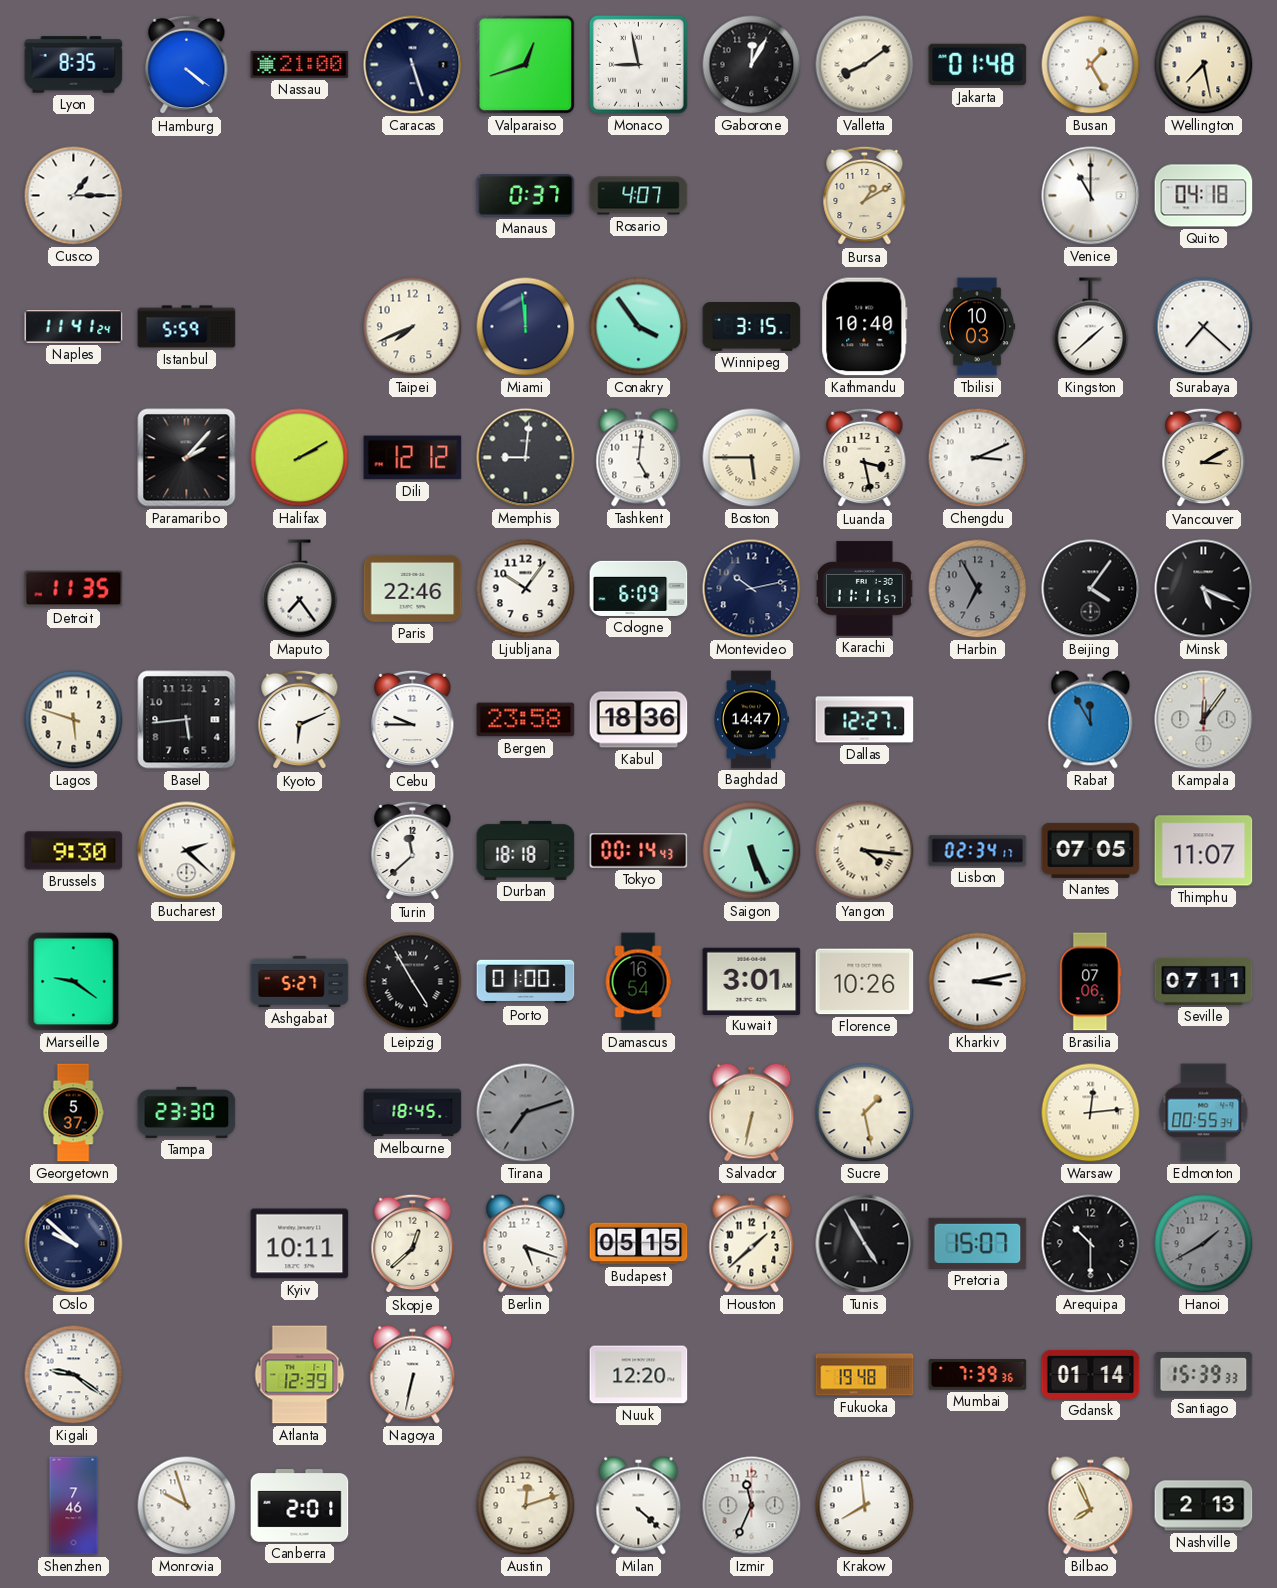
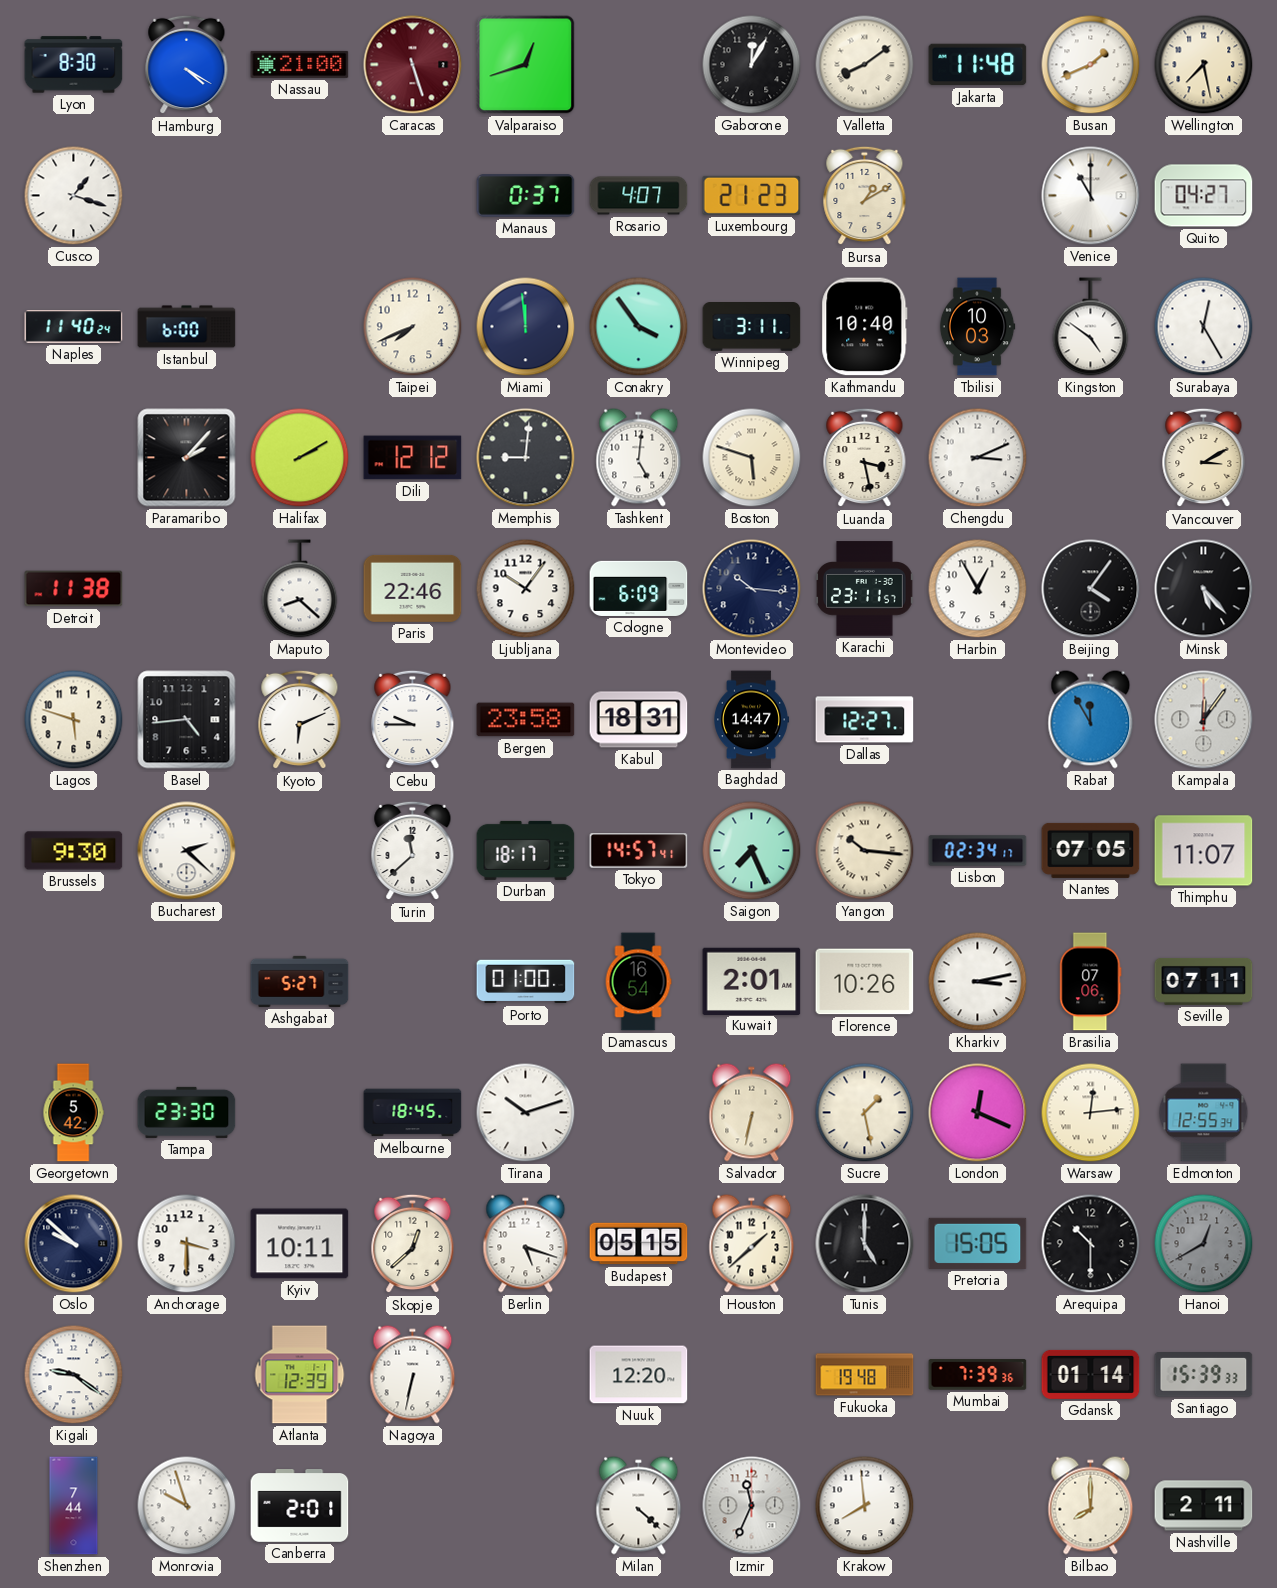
Lyon: 8:35 -> 8:30 (74, 65)
Hamburg: 4:21 -> 4:20 (187, 65)
Caracas dial: navy -> burgundy (413, 65)
Monaco: 8:58 -> none (638, 64)
Jakarta: 01:48 -> 11:48 (978, 65)
Busan: 1:25 -> 1:41 (1091, 65)
Cusco: 1:15 -> 1:18 (74, 196)
Luxembourg: none -> 21:23 (752, 195)
Quito: 04:18 -> 04:27 (1204, 196)
Naples: 11:41 -> 11:40 (74, 327)
Istanbul: 5:59 -> 6:00 (187, 327)
Winnipeg: 3:15 -> 3:11 (752, 327)
Kingston: 1:38 -> 4:51 (1091, 327)
Surabaya: 7:22 -> 12:25 (1204, 327)
Boston: 5:45 -> 5:48 (752, 458)
Detroit: 11:35 -> 11:38 (74, 589)
Maputo: 7:24 -> 8:22 (300, 589)
Montevideo: 10:13 -> 10:16 (752, 589)
Karachi: 11:11 -> 23:11 (864, 589)
Harbin: 6:55 -> 12:55 (978, 589)
Harbin dial: grey -> white (978, 589)
Minsk: 5:19 -> 5:23 (1204, 589)
Basel: 5:44 -> 4:44 (187, 720)
Kabul: 18:36 -> 18:31 (639, 720)
Durban: 18:18 -> 18:17 (526, 850)
Tokyo: 00:14 -> 14:57 (639, 851)
Saigon: 5:26 -> 7:26 (752, 851)
Yangon: 4:16 -> 10:16 (865, 851)
Marseille: 9:21 -> none (74, 982)
Leipzig: 4:55 -> none (413, 982)
Kuwait: 3:01 -> 2:01 (752, 981)
Georgetown: 5:37 -> 5:42 (73, 1113)
Tirana: 7:12 -> 10:12 (526, 1113)
Tirana dial: grey -> white (526, 1113)
London: none -> 12:19 (978, 1113)
Edmonton: 00:55 -> 12:55 (1204, 1113)
Anchorage: none -> 3:30 (187, 1244)
Tunis: 4:55 -> 5:00 (865, 1244)
Pretoria: 15:07 -> 15:05 (978, 1243)
Hanoi: 1:40 -> 12:40 (1204, 1244)
Shenzhen: 7:46 -> 7:44 (74, 1506)
Austin: 12:12 -> none (526, 1506)
Bilbao: 7:56 -> 8:00 (1091, 1506)
Nashville: 2:13 -> 2:11 (1204, 1506)
